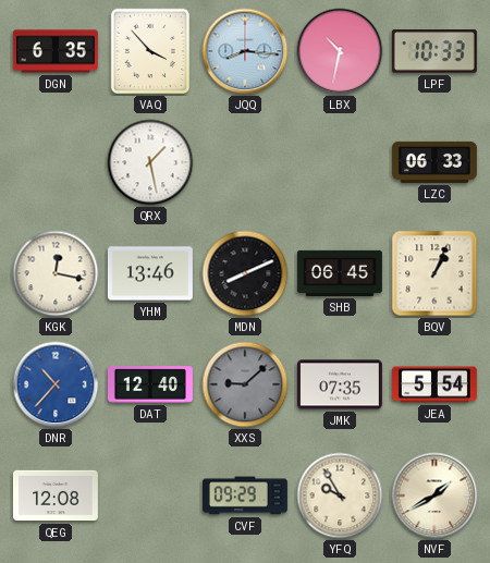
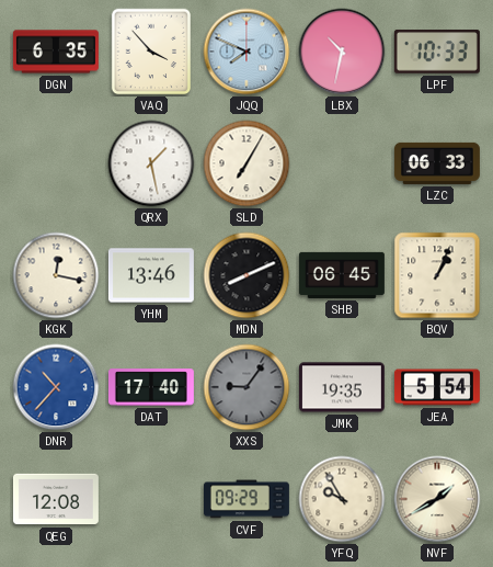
JQQ: 8:16 -> 7:49 (246, 52)
SLD: none -> 7:05 (246, 163)
DAT: 12:40 -> 17:40 (151, 387)
XXS: 9:08 -> 9:06 (246, 387)
JMK: 07:35 -> 19:35 (342, 387)
